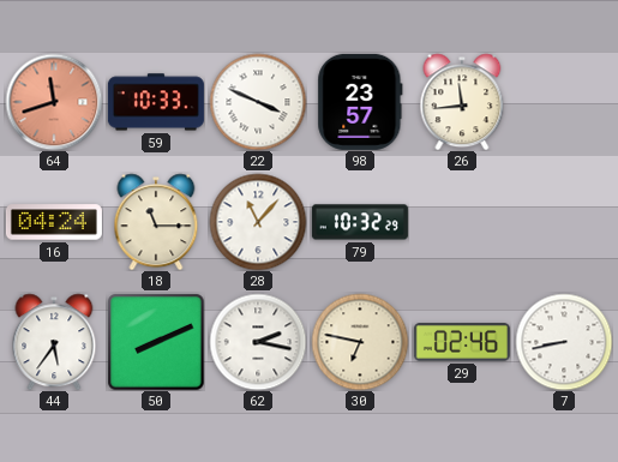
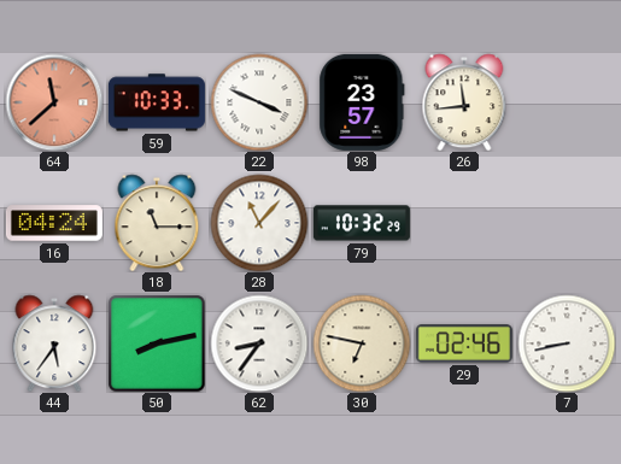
64: 11:42 -> 11:38 (54, 102)
50: 8:11 -> 8:13 (157, 343)
62: 2:17 -> 8:36 (259, 343)
